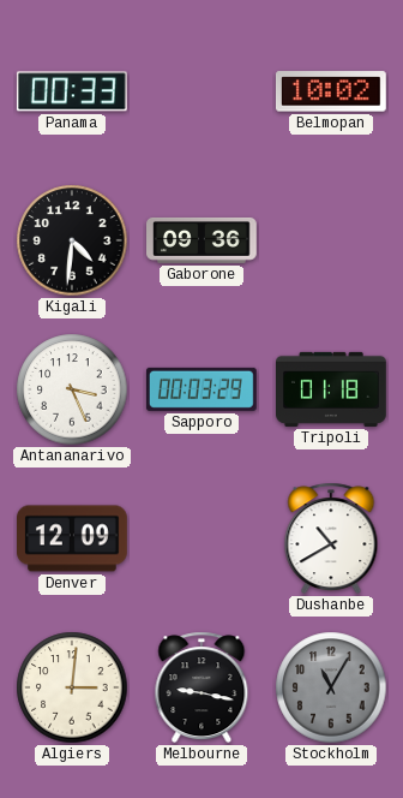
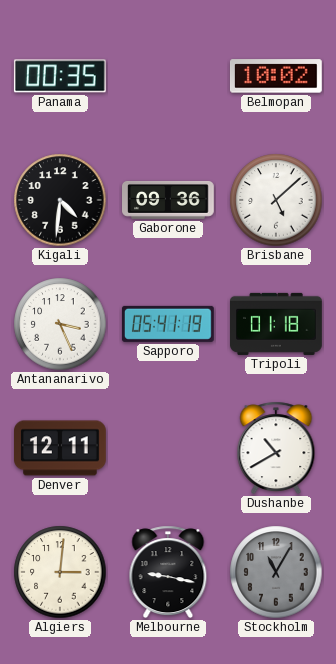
Panama: 00:33 -> 00:35 (60, 76)
Brisbane: none -> 5:08 (276, 200)
Sapporo: 00:03 -> 05:41 (168, 324)
Denver: 12:09 -> 12:11 (61, 448)
